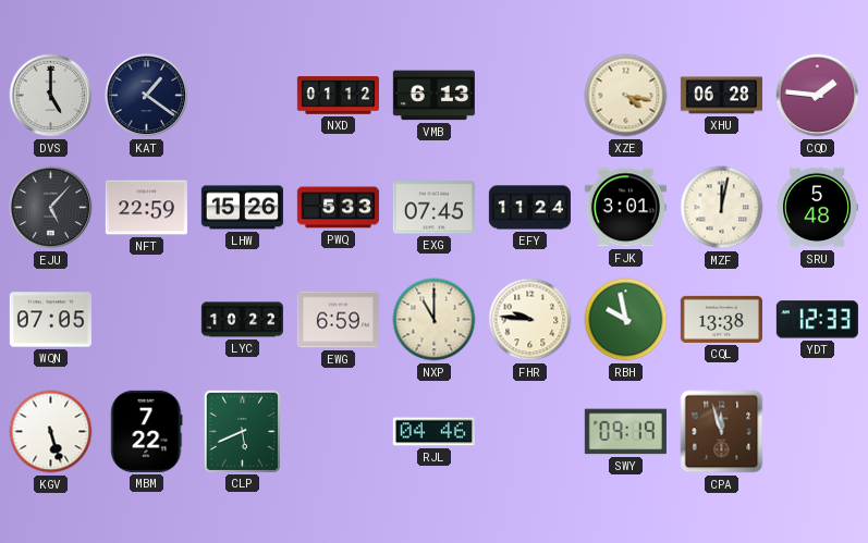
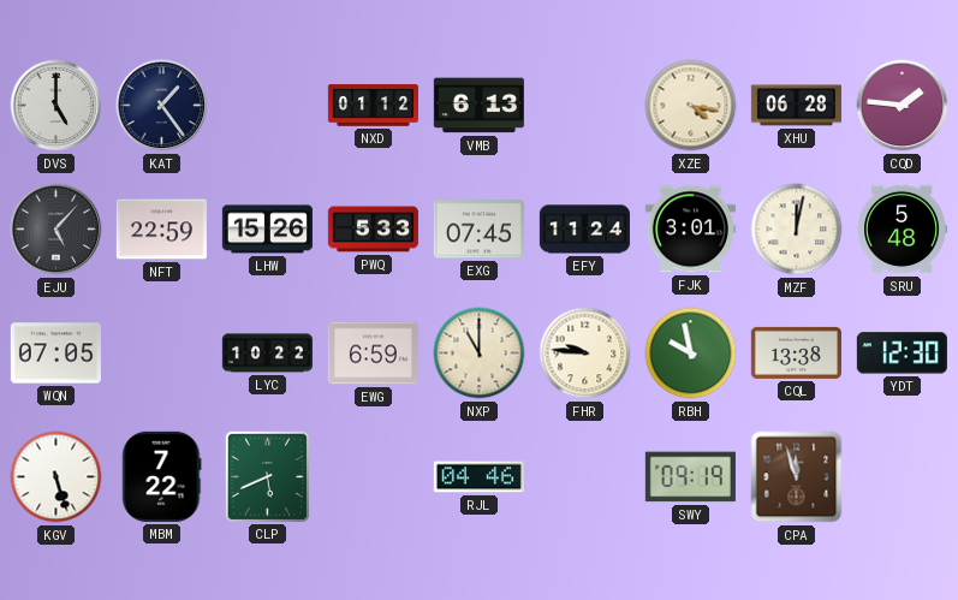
KAT: 1:21 -> 1:24 (162, 106)
YDT: 12:33 -> 12:30 (902, 354)
